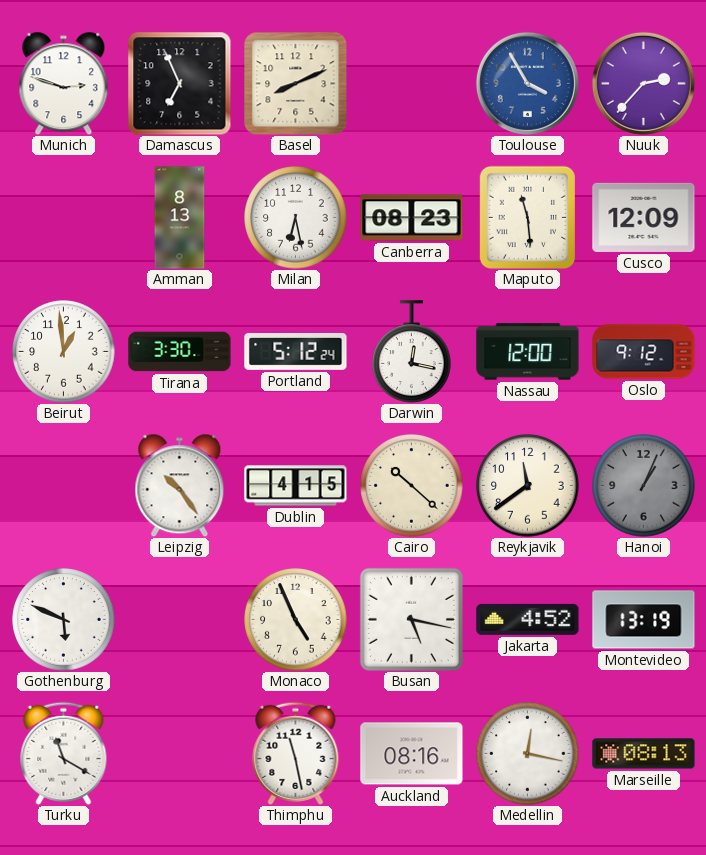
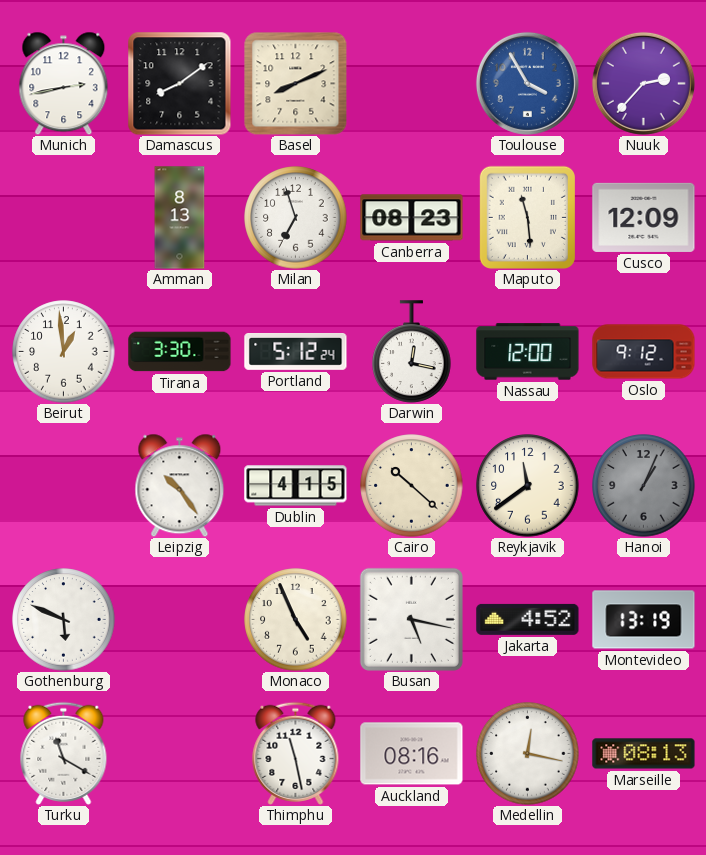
Munich: 2:48 -> 2:43 (64, 83)
Damascus: 6:56 -> 8:09 (180, 84)
Milan: 6:28 -> 6:57 (296, 218)
